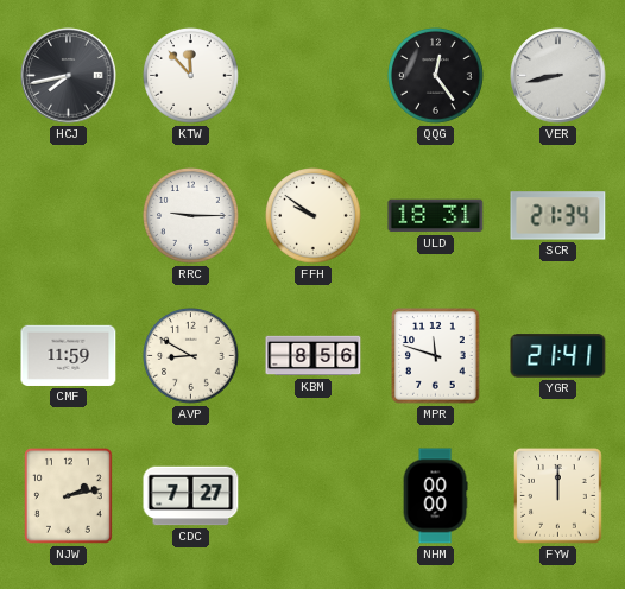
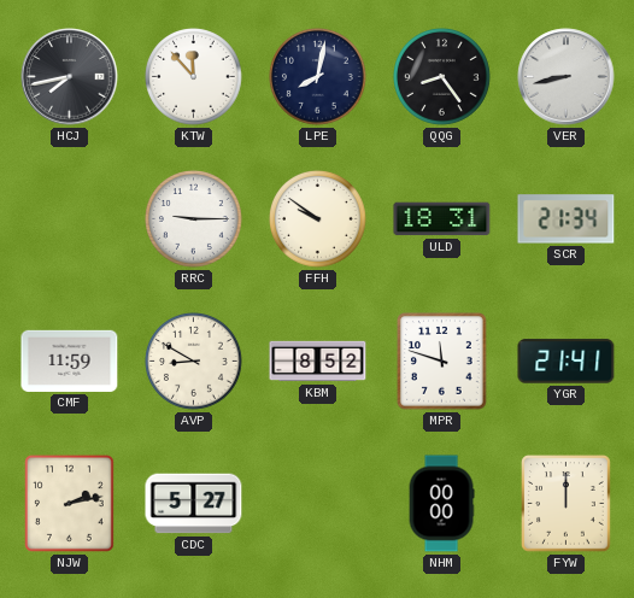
LPE: none -> 8:02 (318, 77)
QQG: 12:24 -> 8:24 (442, 77)
KBM: 8:56 -> 8:52 (318, 362)
CDC: 7:27 -> 5:27 (194, 504)
